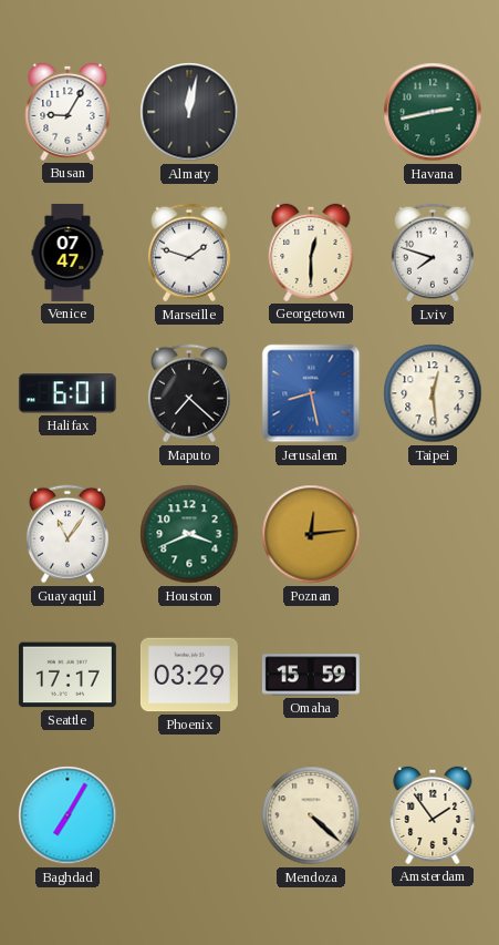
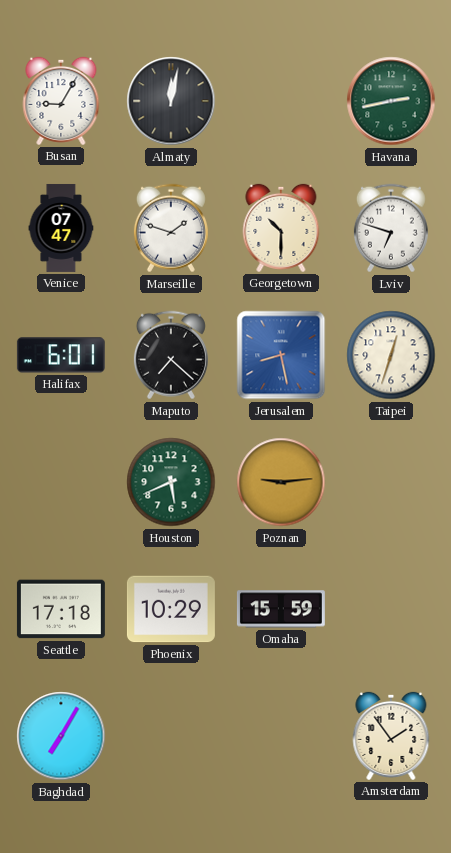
Georgetown: 12:30 -> 10:30 (281, 228)
Lviv: 7:48 -> 6:48 (391, 228)
Taipei: 12:29 -> 12:33 (391, 355)
Guayaquil: 11:06 -> none (67, 534)
Houston: 3:41 -> 5:41 (171, 482)
Poznan: 12:14 -> 9:14 (281, 482)
Seattle: 17:17 -> 17:18 (61, 609)
Phoenix: 03:29 -> 10:29 (171, 609)
Mendoza: 4:22 -> none (311, 815)
